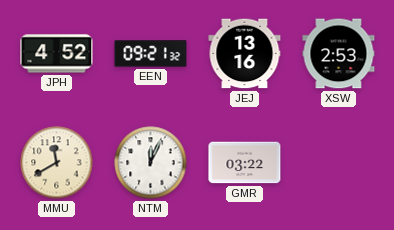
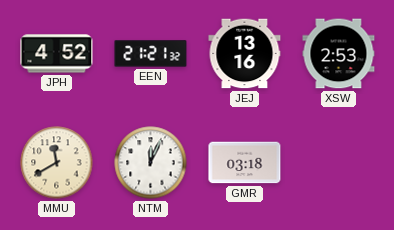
EEN: 09:21 -> 21:21 (151, 54)
GMR: 03:22 -> 03:18 (245, 163)
